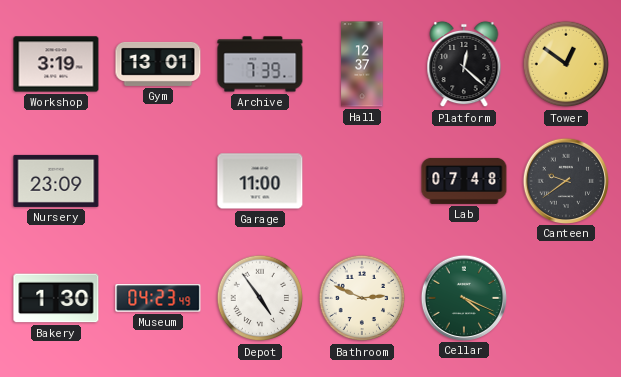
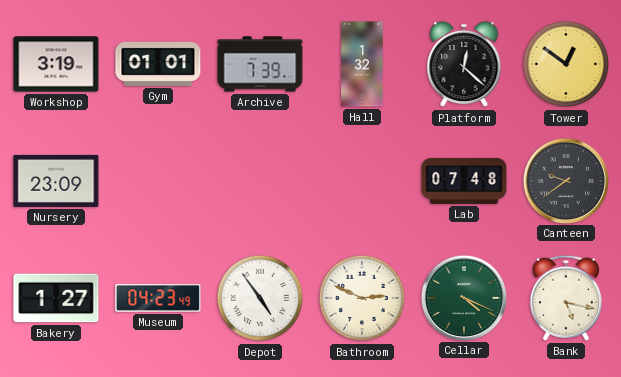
Gym: 13:01 -> 01:01 (158, 64)
Hall: 12:37 -> 1:32 (362, 64)
Garage: 11:00 -> none (260, 181)
Bakery: 1:30 -> 1:27 (56, 298)
Bank: none -> 5:17 (566, 298)
